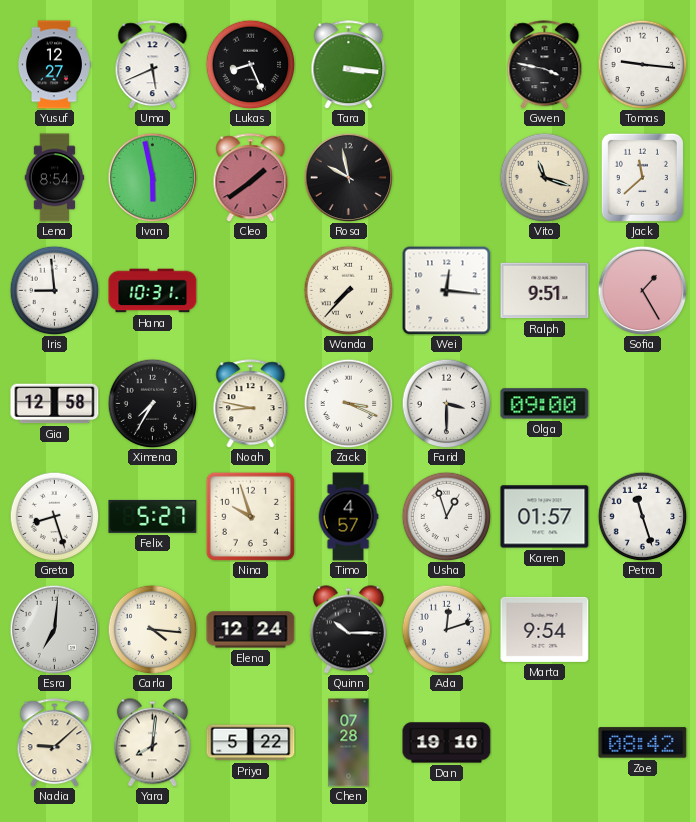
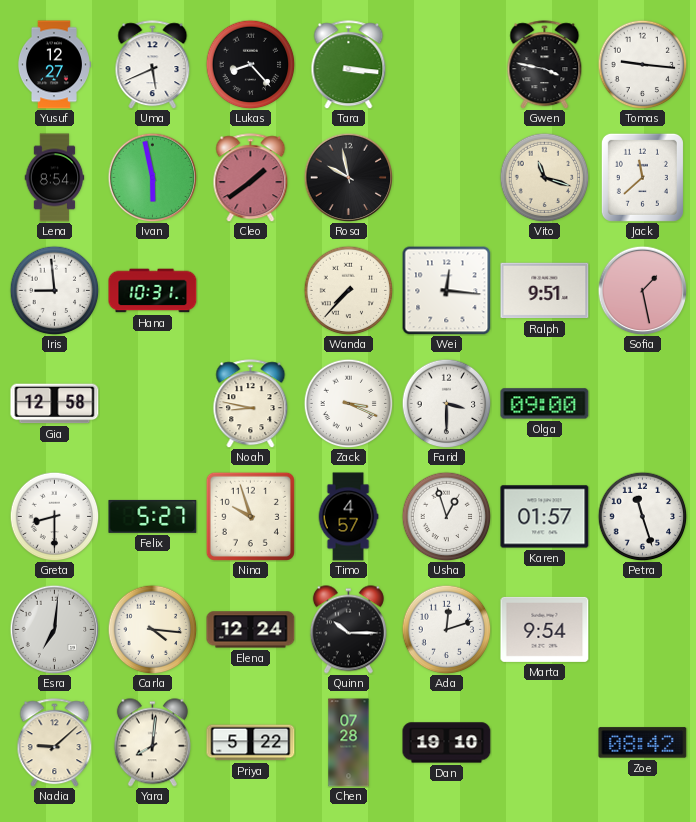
Lukas: 8:26 -> 8:23 (250, 64)
Sofia: 1:25 -> 1:28 (642, 290)
Ximena: 7:35 -> none (152, 403)
Greta: 8:27 -> 8:30 (54, 516)
